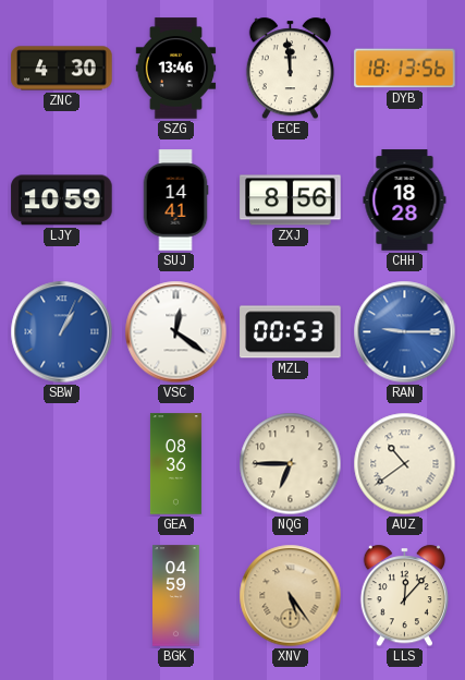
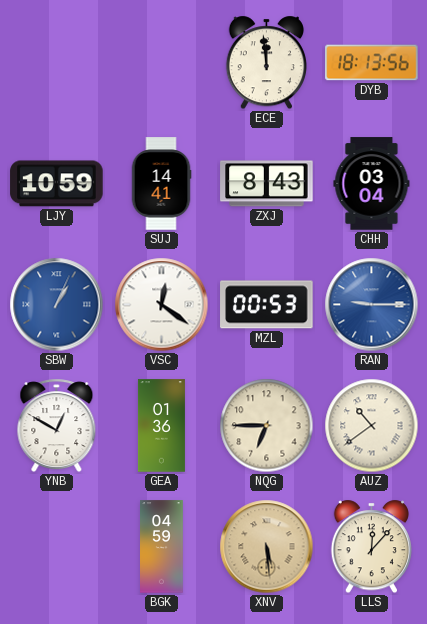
ZNC: 4:30 -> none (62, 69)
SZG: 13:46 -> none (176, 69)
ZXJ: 8:56 -> 8:43 (267, 184)
CHH: 18:28 -> 03:04 (372, 184)
YNB: none -> 12:50 (57, 426)
GEA: 08:36 -> 01:36 (161, 426)
XNV: 5:24 -> 5:29 (267, 547)
